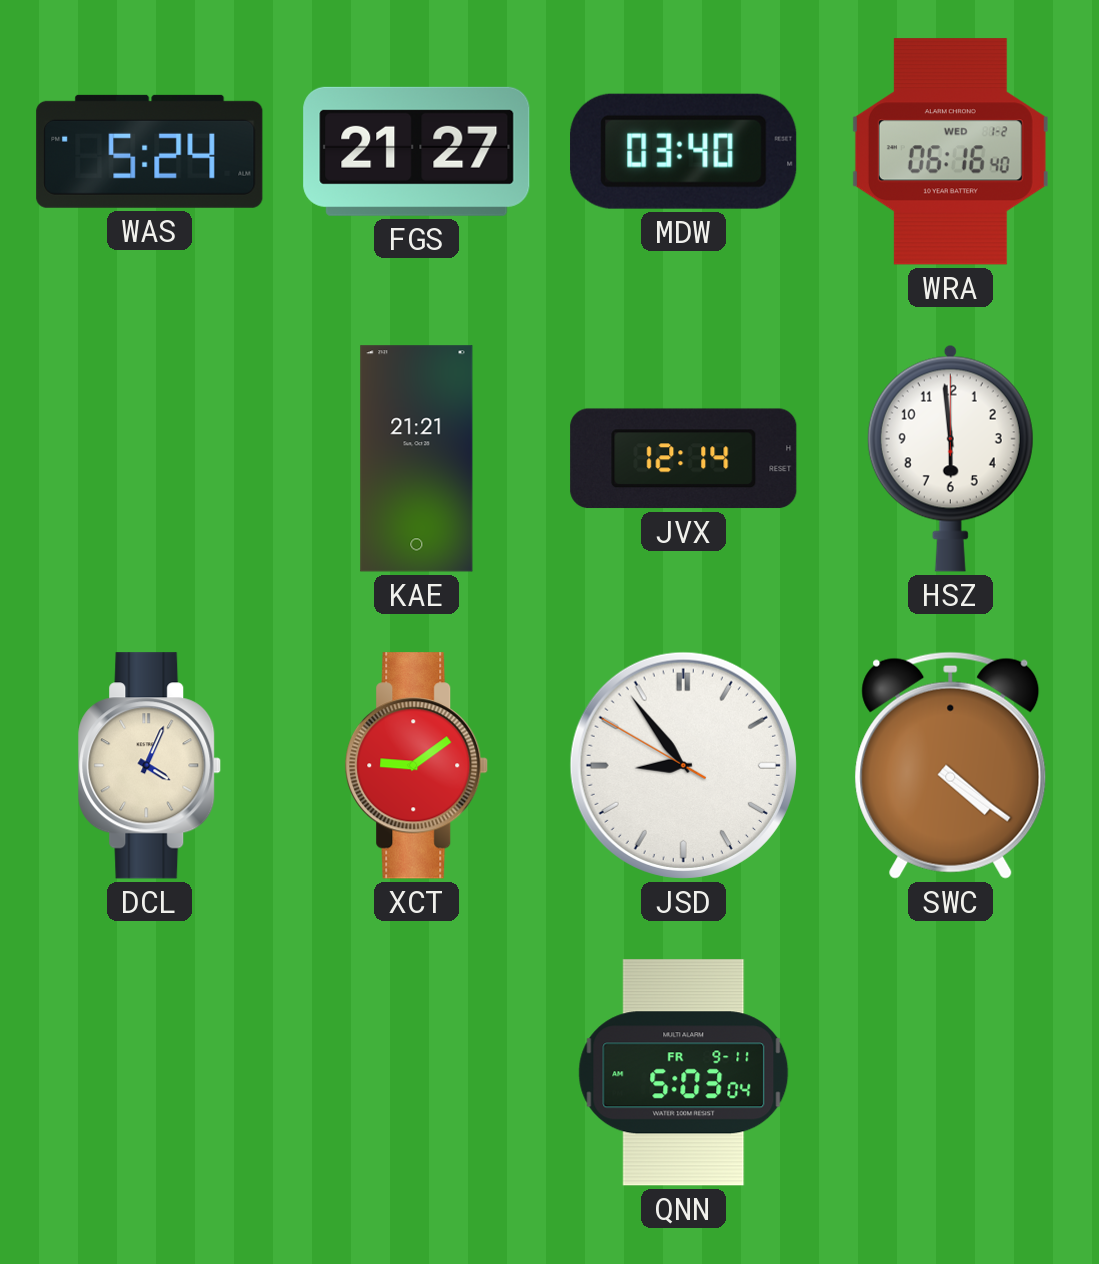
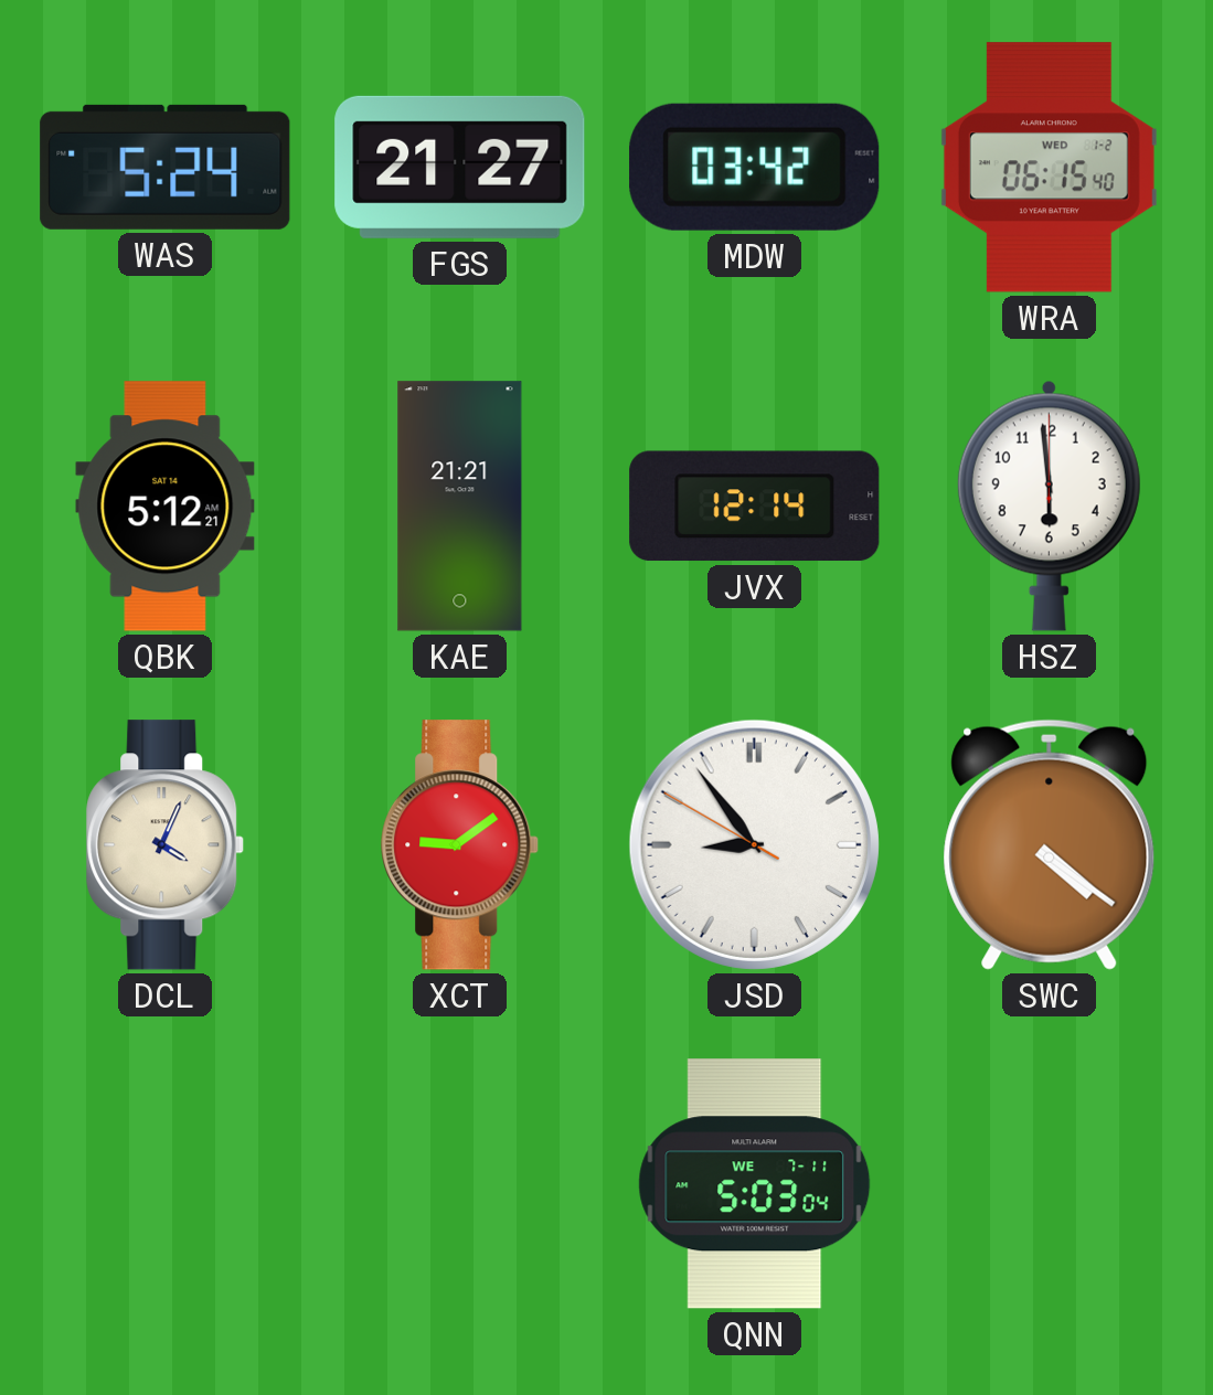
MDW: 03:40 -> 03:42 (755, 167)
WRA: 06:16 -> 06:15 (1049, 168)
QBK: none -> 5:12 (166, 507)
QNN date: FR 9-11 -> WE 7-11 (755, 1184)
